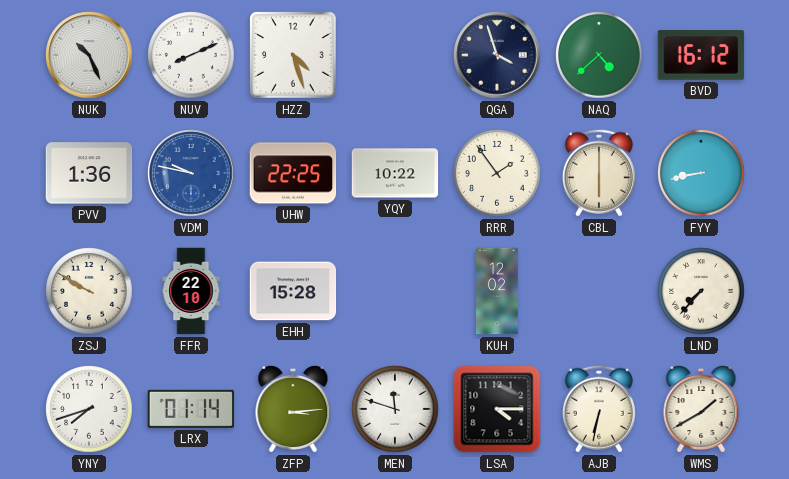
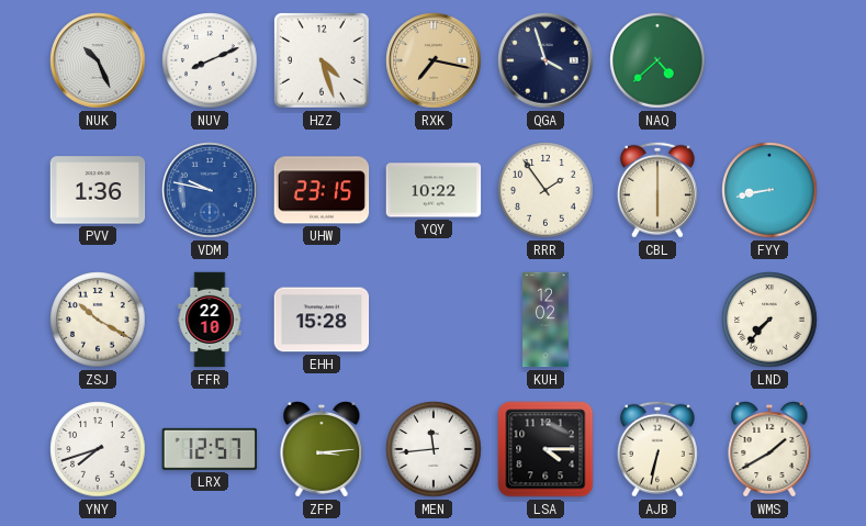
RXK: none -> 7:17 (434, 60)
BVD: 16:12 -> none (701, 55)
UHW: 22:25 -> 23:15 (322, 190)
ZSJ: 9:50 -> 10:20 (98, 320)
LRX: 01:14 -> 12:57 (209, 449)
MEN: 11:48 -> 11:44 (434, 449)
